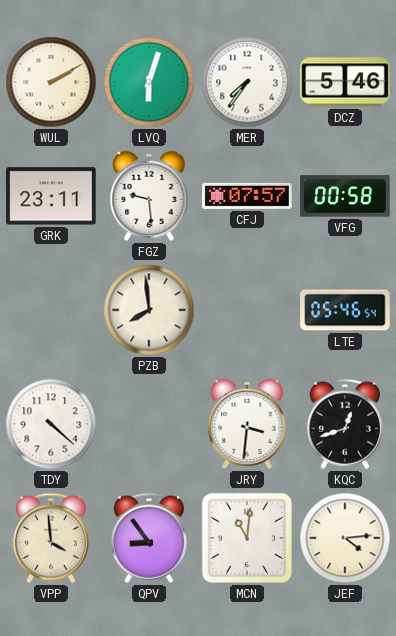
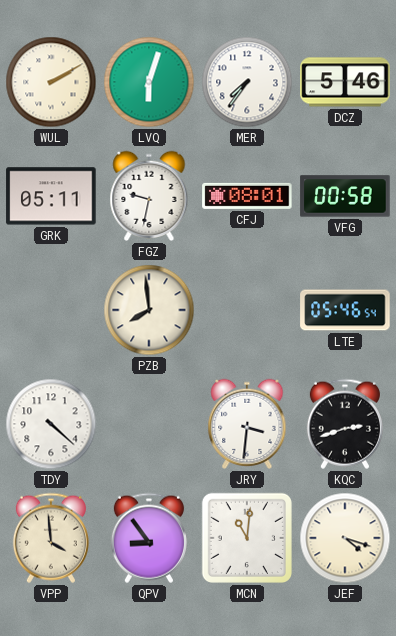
GRK: 23:11 -> 05:11 (51, 196)
FGZ: 9:29 -> 9:32 (149, 196)
CFJ: 07:57 -> 08:01 (247, 196)
KQC: 12:42 -> 2:42 (345, 424)
JEF: 4:14 -> 4:18 (345, 538)
